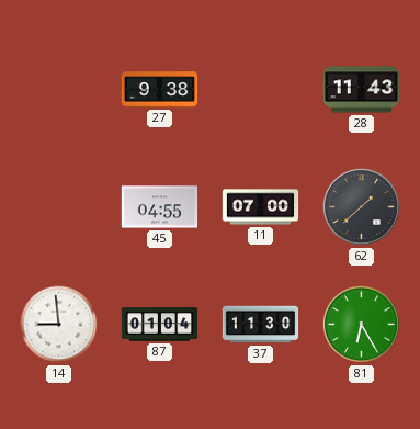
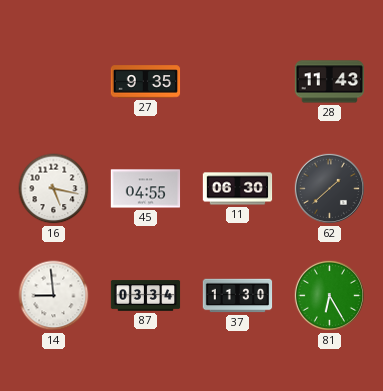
27: 9:38 -> 9:35 (146, 82)
16: none -> 5:17 (54, 189)
11: 07:00 -> 06:30 (238, 189)
87: 01:04 -> 03:34 (146, 296)
